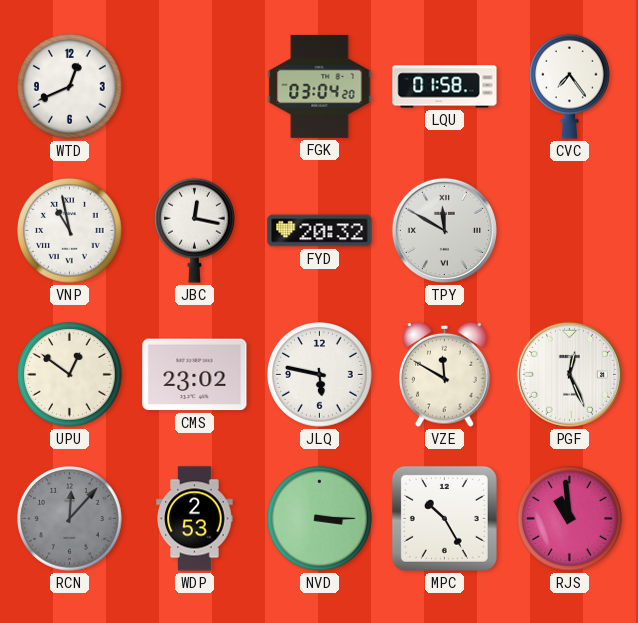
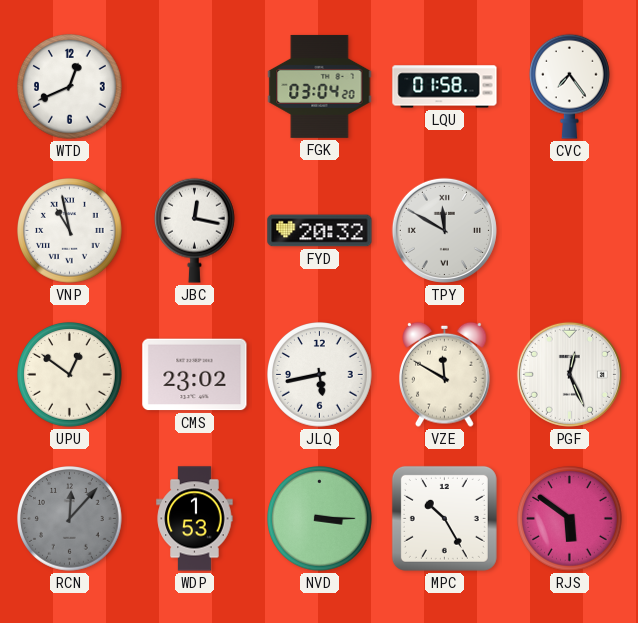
JLQ: 5:47 -> 5:43 (320, 375)
WDP: 2:53 -> 1:53 (195, 519)
RJS: 10:59 -> 5:51 (570, 519)
